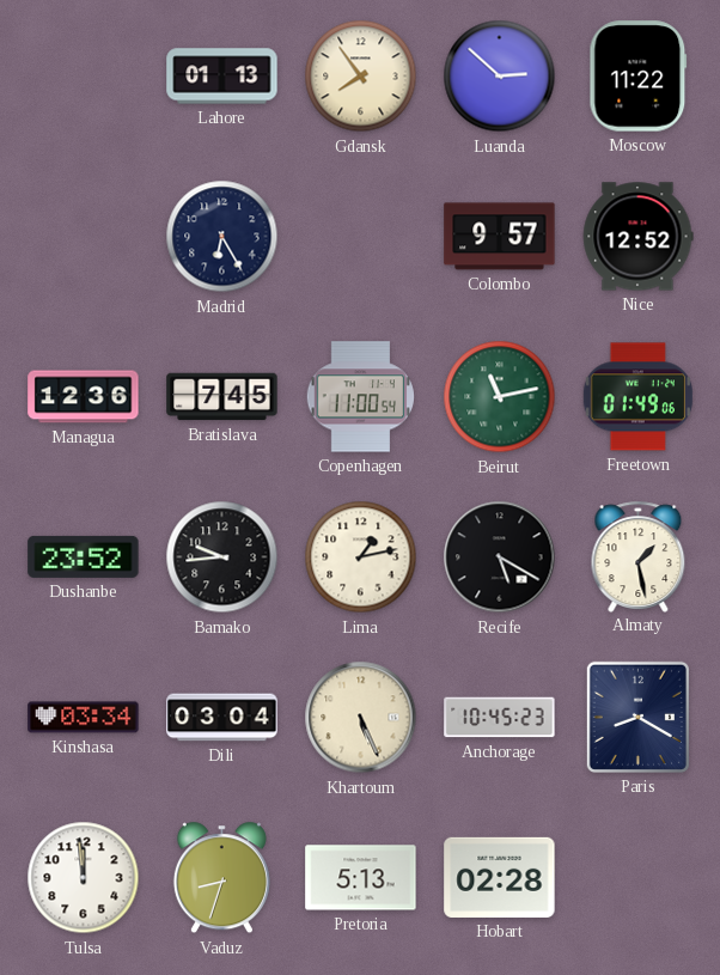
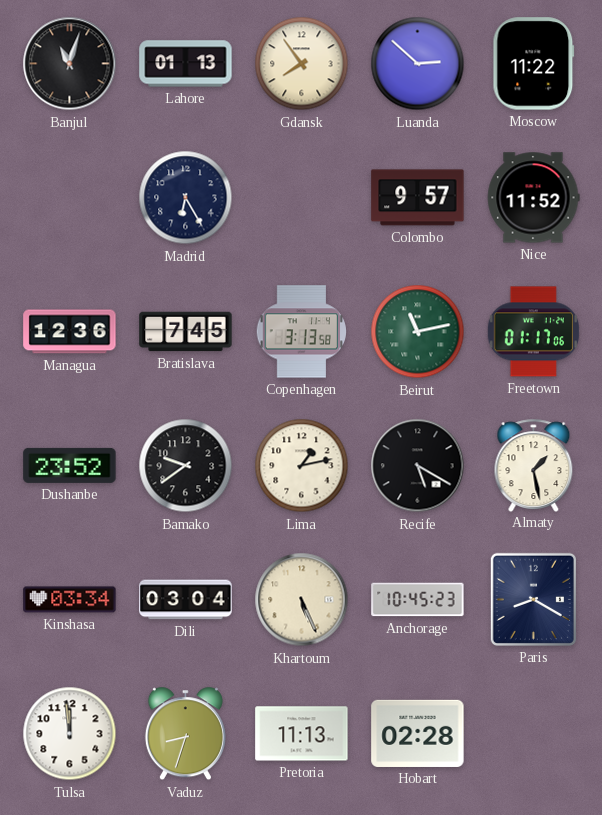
Banjul: none -> 11:03 (70, 64)
Nice: 12:52 -> 11:52 (533, 198)
Copenhagen: 11:00 -> 3:13 (301, 332)
Freetown: 01:49 -> 01:17 (533, 332)
Bamako: 9:44 -> 9:39 (186, 466)
Pretoria: 5:13 -> 11:13 (302, 734)
